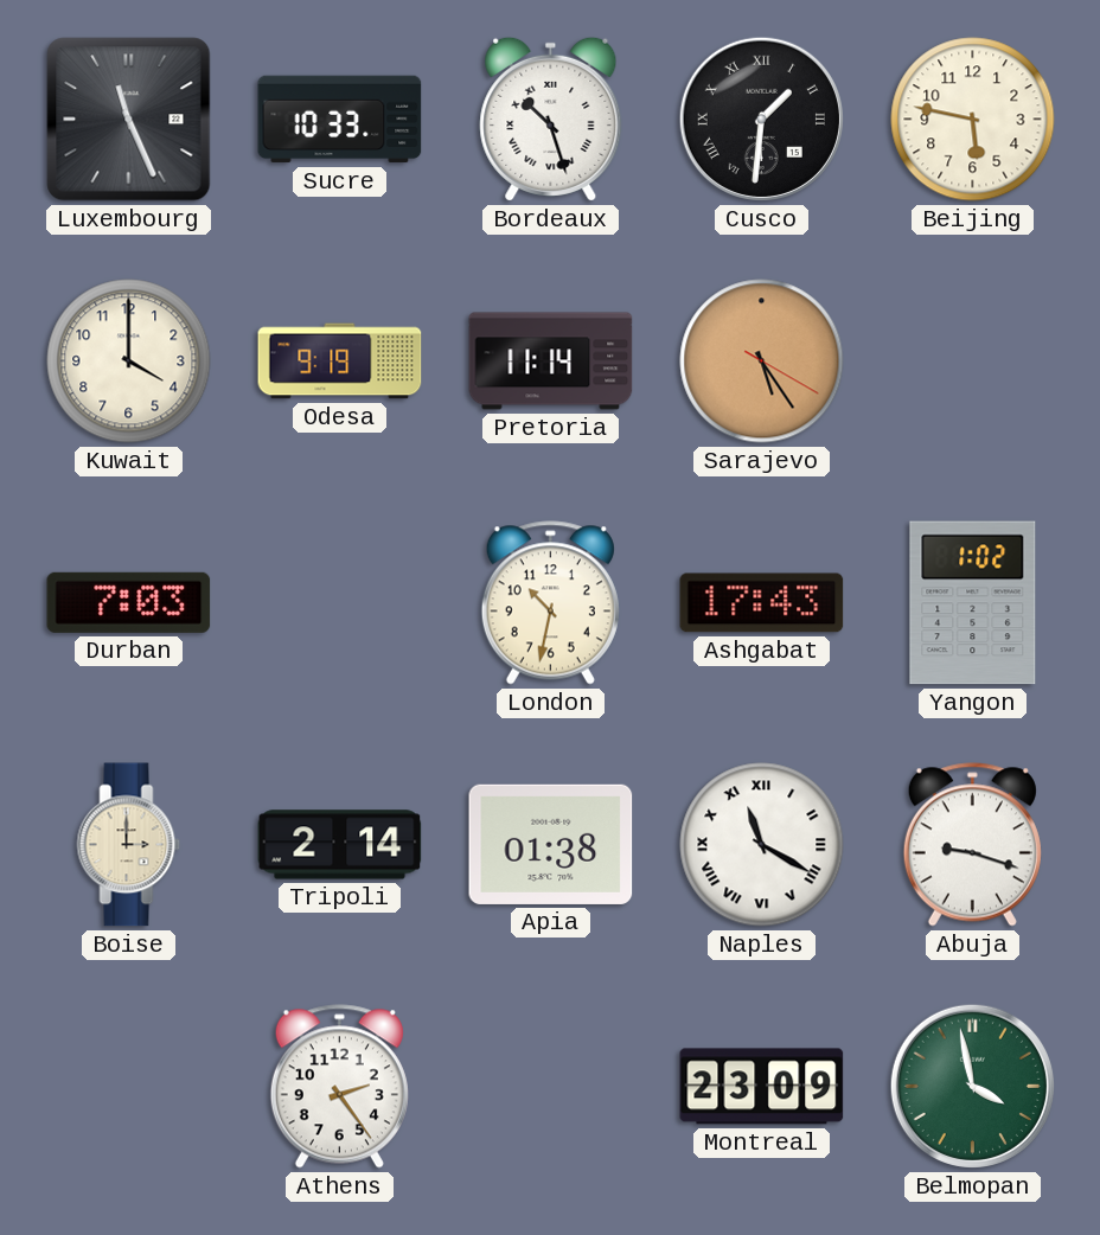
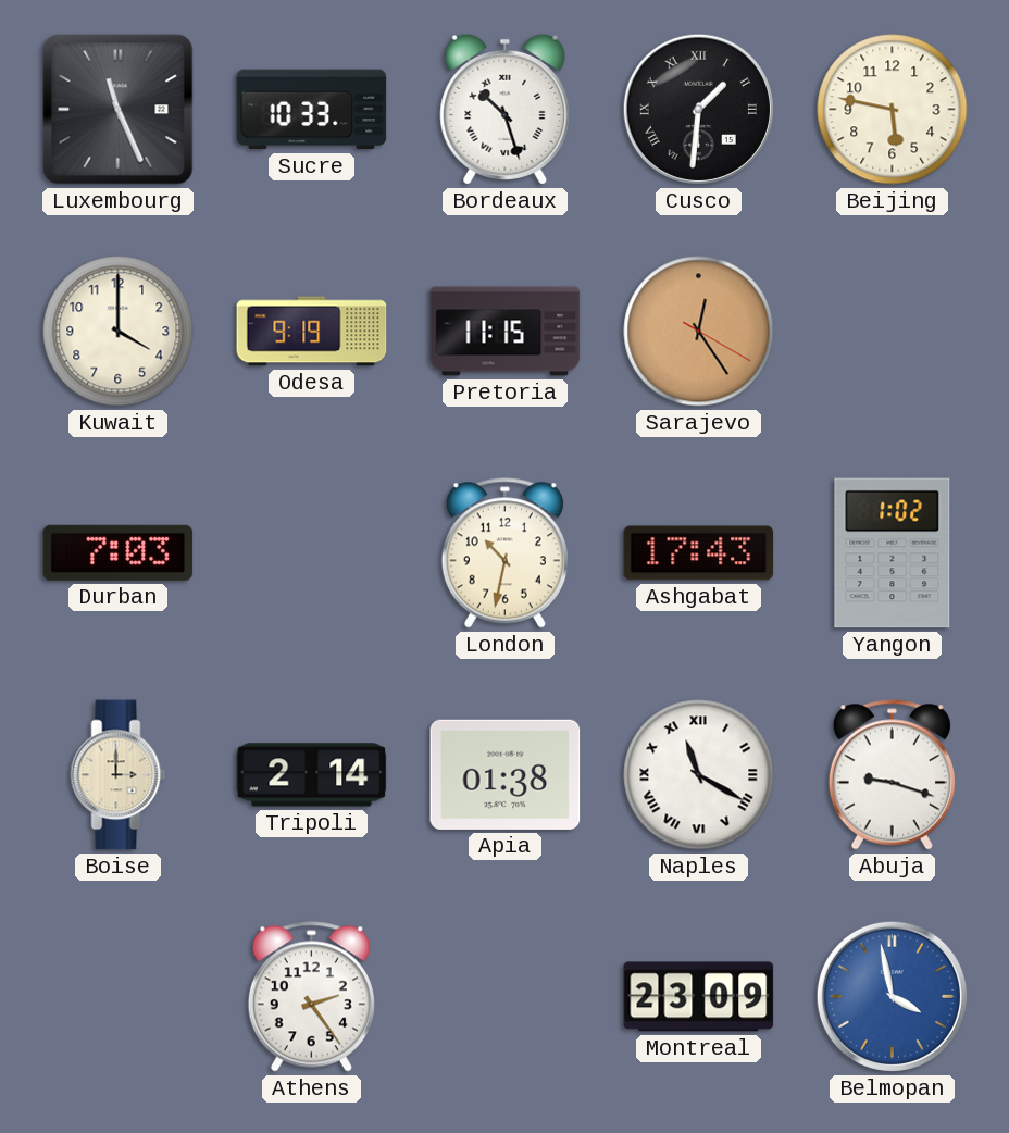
Pretoria: 11:14 -> 11:15 (506, 332)
Sarajevo: 5:24 -> 12:24 (699, 332)
Belmopan dial: green -> blue (892, 996)
